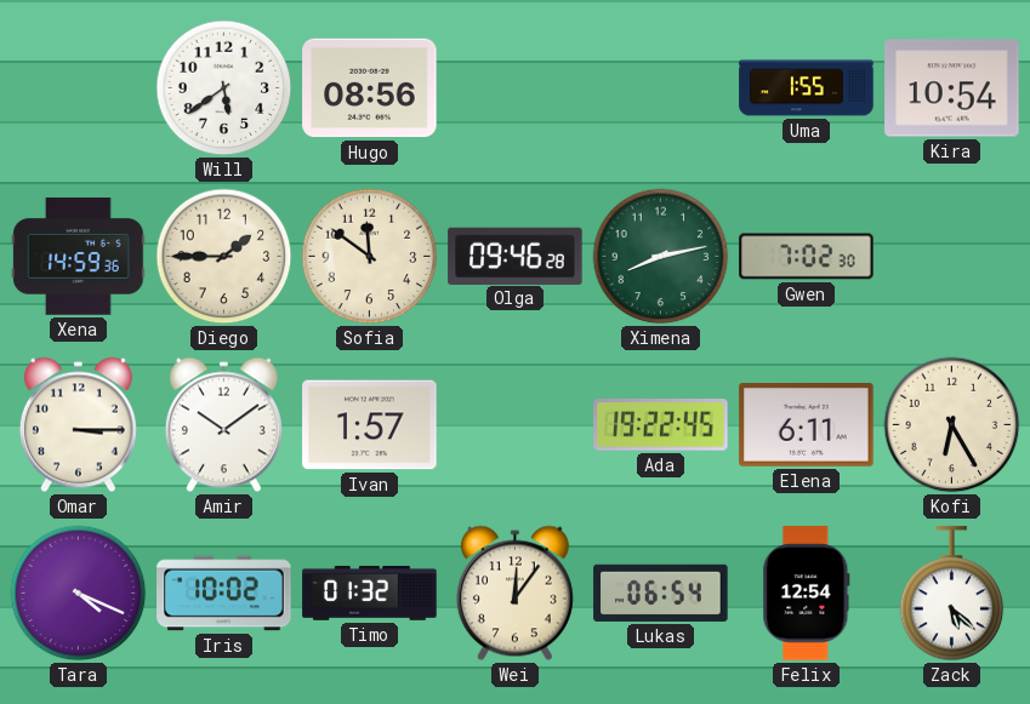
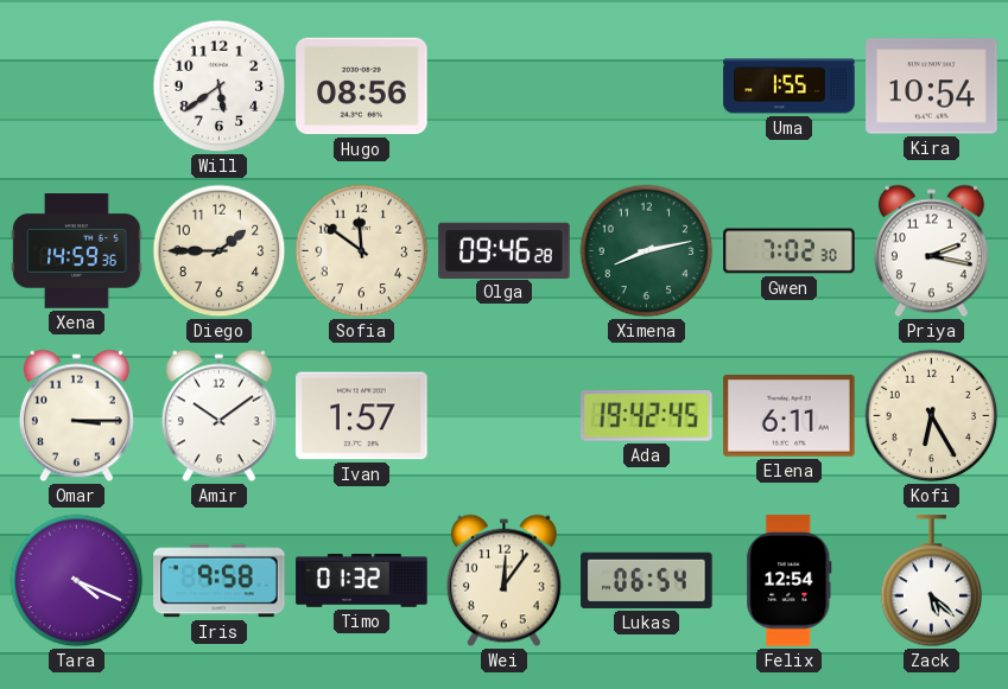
Priya: none -> 2:17 (931, 251)
Ada: 19:22 -> 19:42 (647, 416)
Iris: 10:02 -> 9:58 (220, 581)
